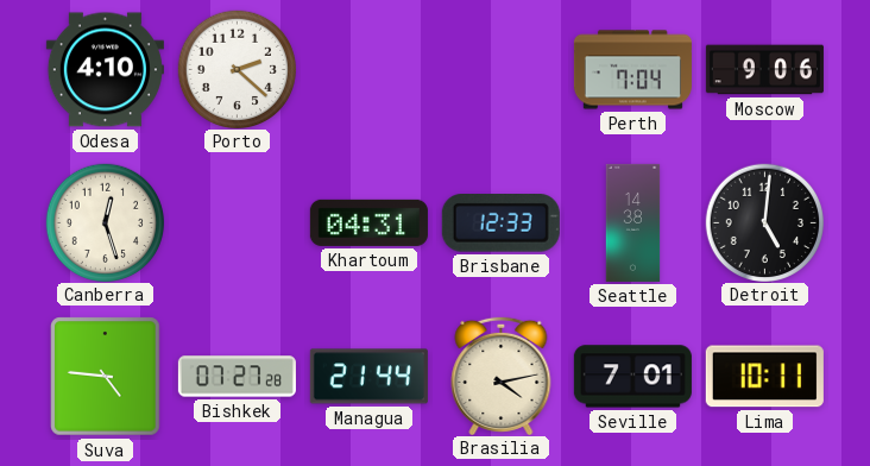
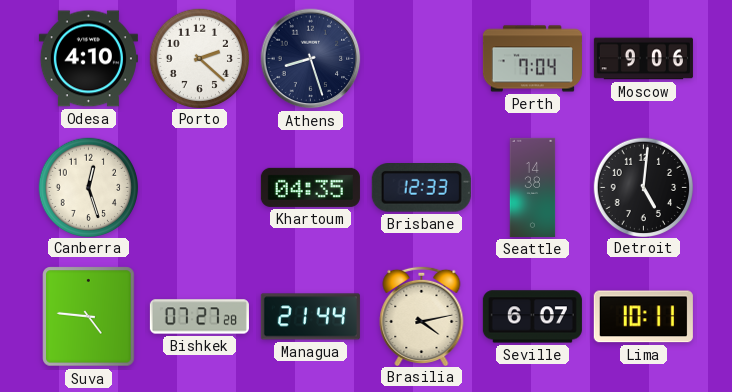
Athens: none -> 8:27 (311, 59)
Khartoum: 04:31 -> 04:35 (310, 187)
Seville: 7:01 -> 6:07 (532, 317)
